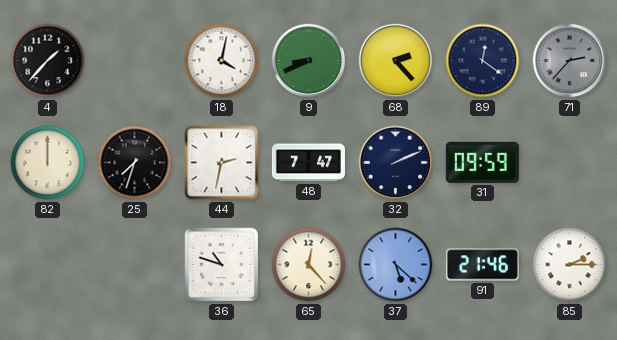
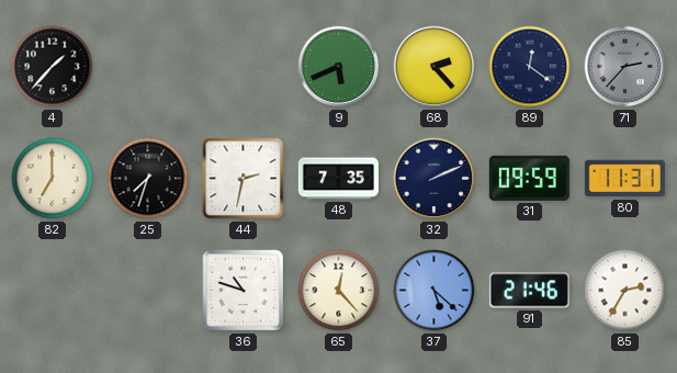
18: 4:02 -> none (222, 61)
9: 8:41 -> 5:41 (339, 67)
82: 12:00 -> 7:00 (53, 179)
48: 7:47 -> 7:35 (338, 179)
80: none -> 11:31 (624, 179)
85: 2:15 -> 2:35 (625, 291)
